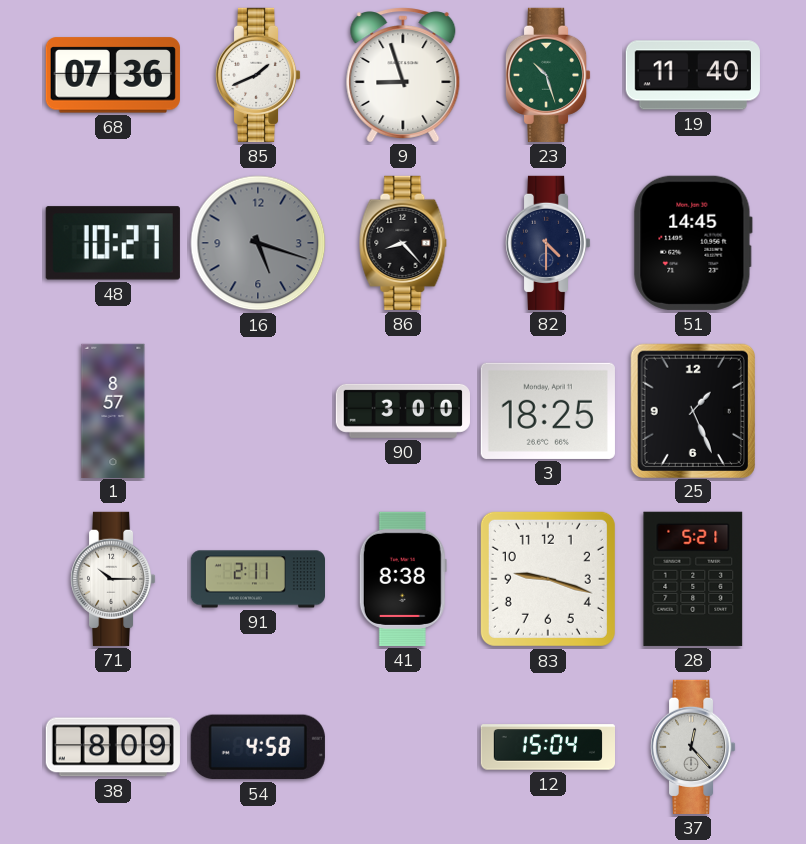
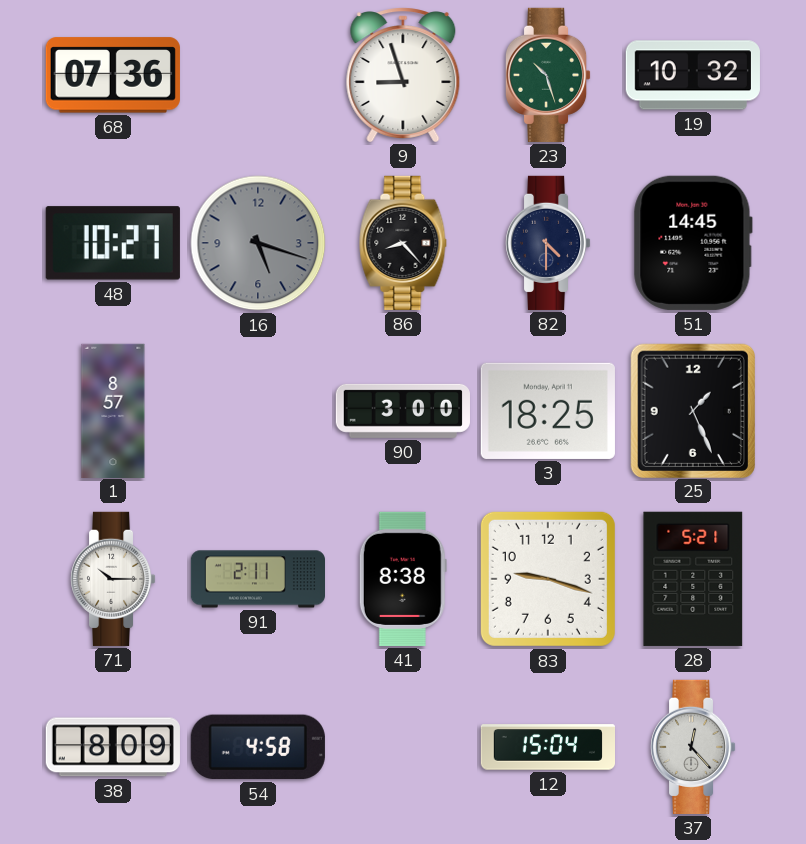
85: 1:41 -> none (258, 75)
19: 11:40 -> 10:32 (693, 75)
